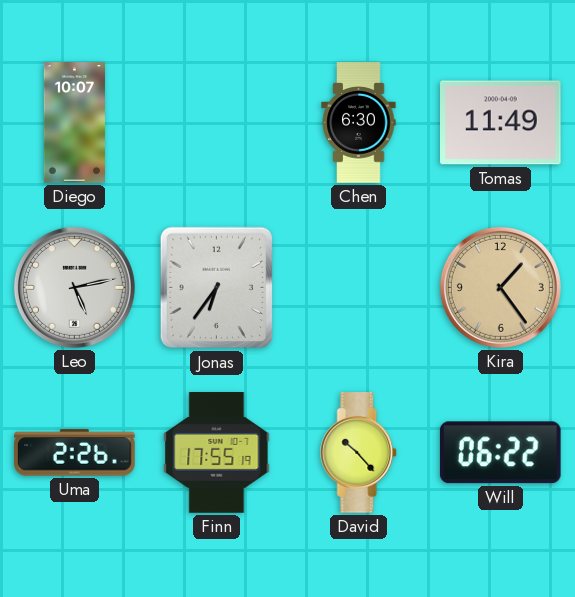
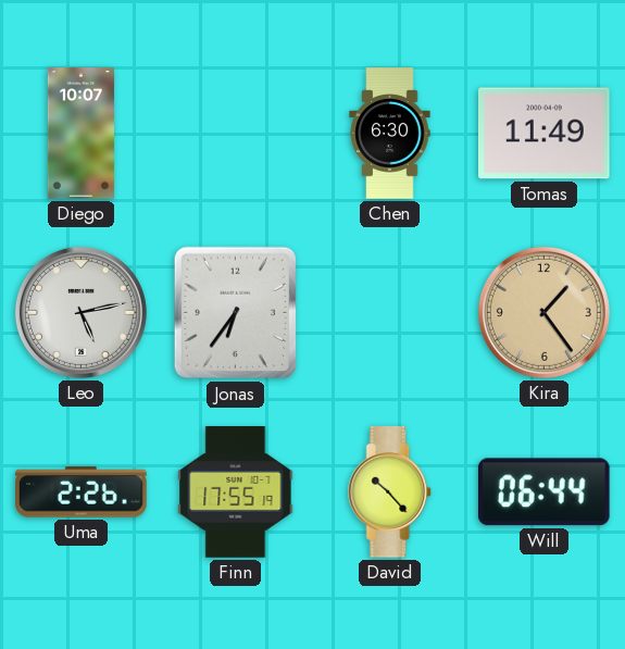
Will: 06:22 -> 06:44 (543, 492)
